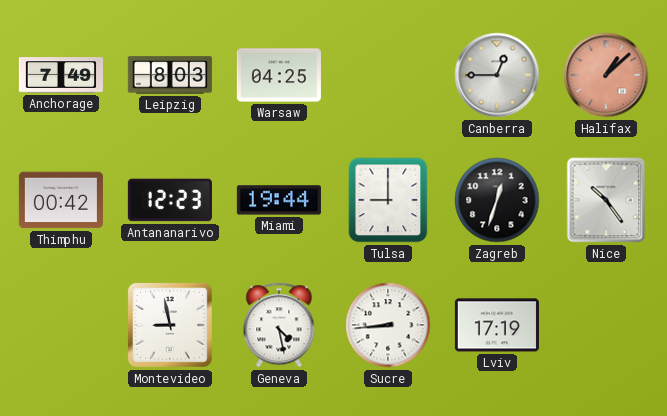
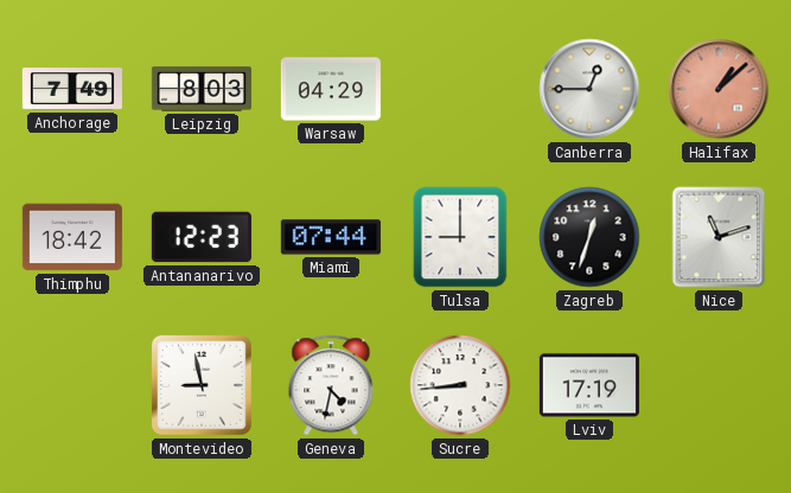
Warsaw: 04:25 -> 04:29 (331, 89)
Thimphu: 00:42 -> 18:42 (72, 237)
Miami: 19:44 -> 07:44 (331, 237)
Nice: 10:24 -> 11:12 (719, 237)
Geneva: 4:28 -> 4:32 (331, 385)
